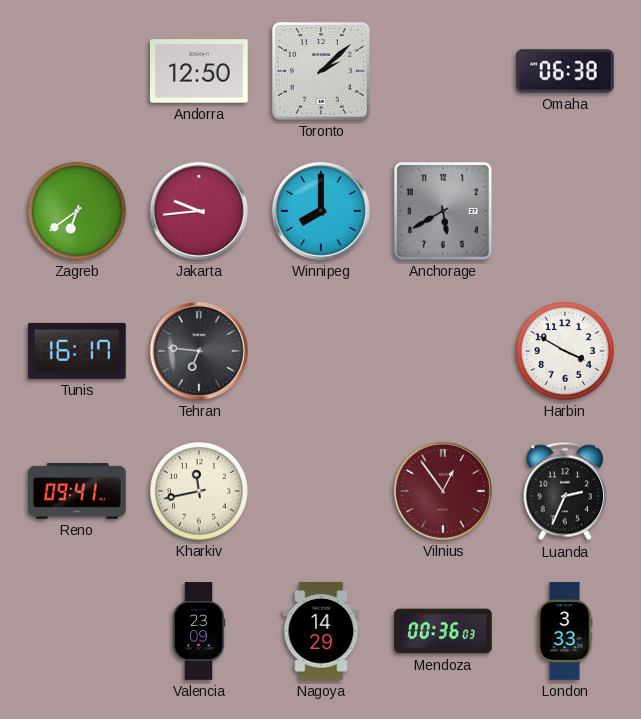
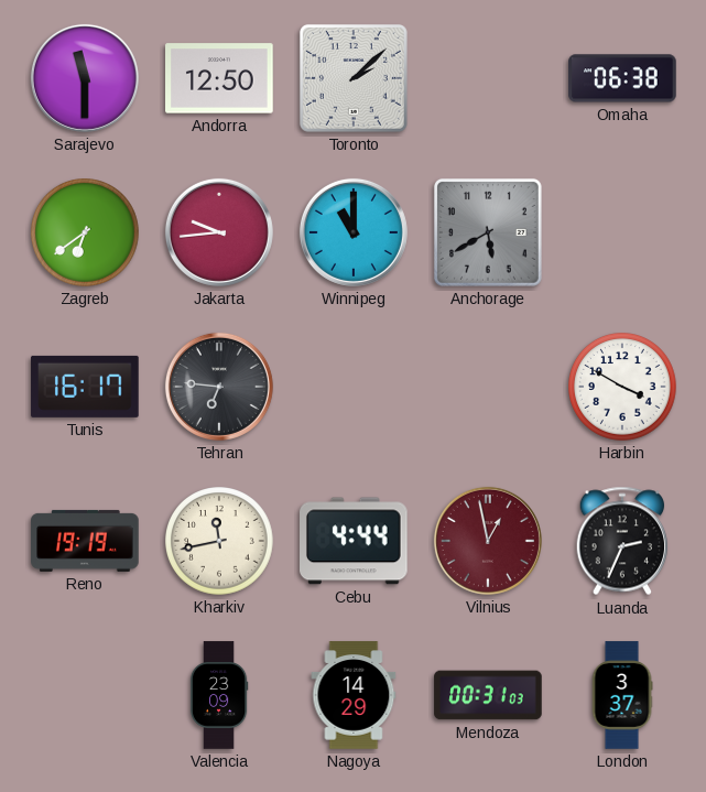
Sarajevo: none -> 11:30 (85, 78)
Winnipeg: 8:00 -> 11:00 (354, 232)
Reno: 09:41 -> 19:19 (85, 541)
Cebu: none -> 4:44 (355, 541)
Vilnius: 12:54 -> 12:58 (488, 541)
Mendoza: 00:36 -> 00:31 (488, 695)
London: 3:33 -> 3:37 (622, 695)
